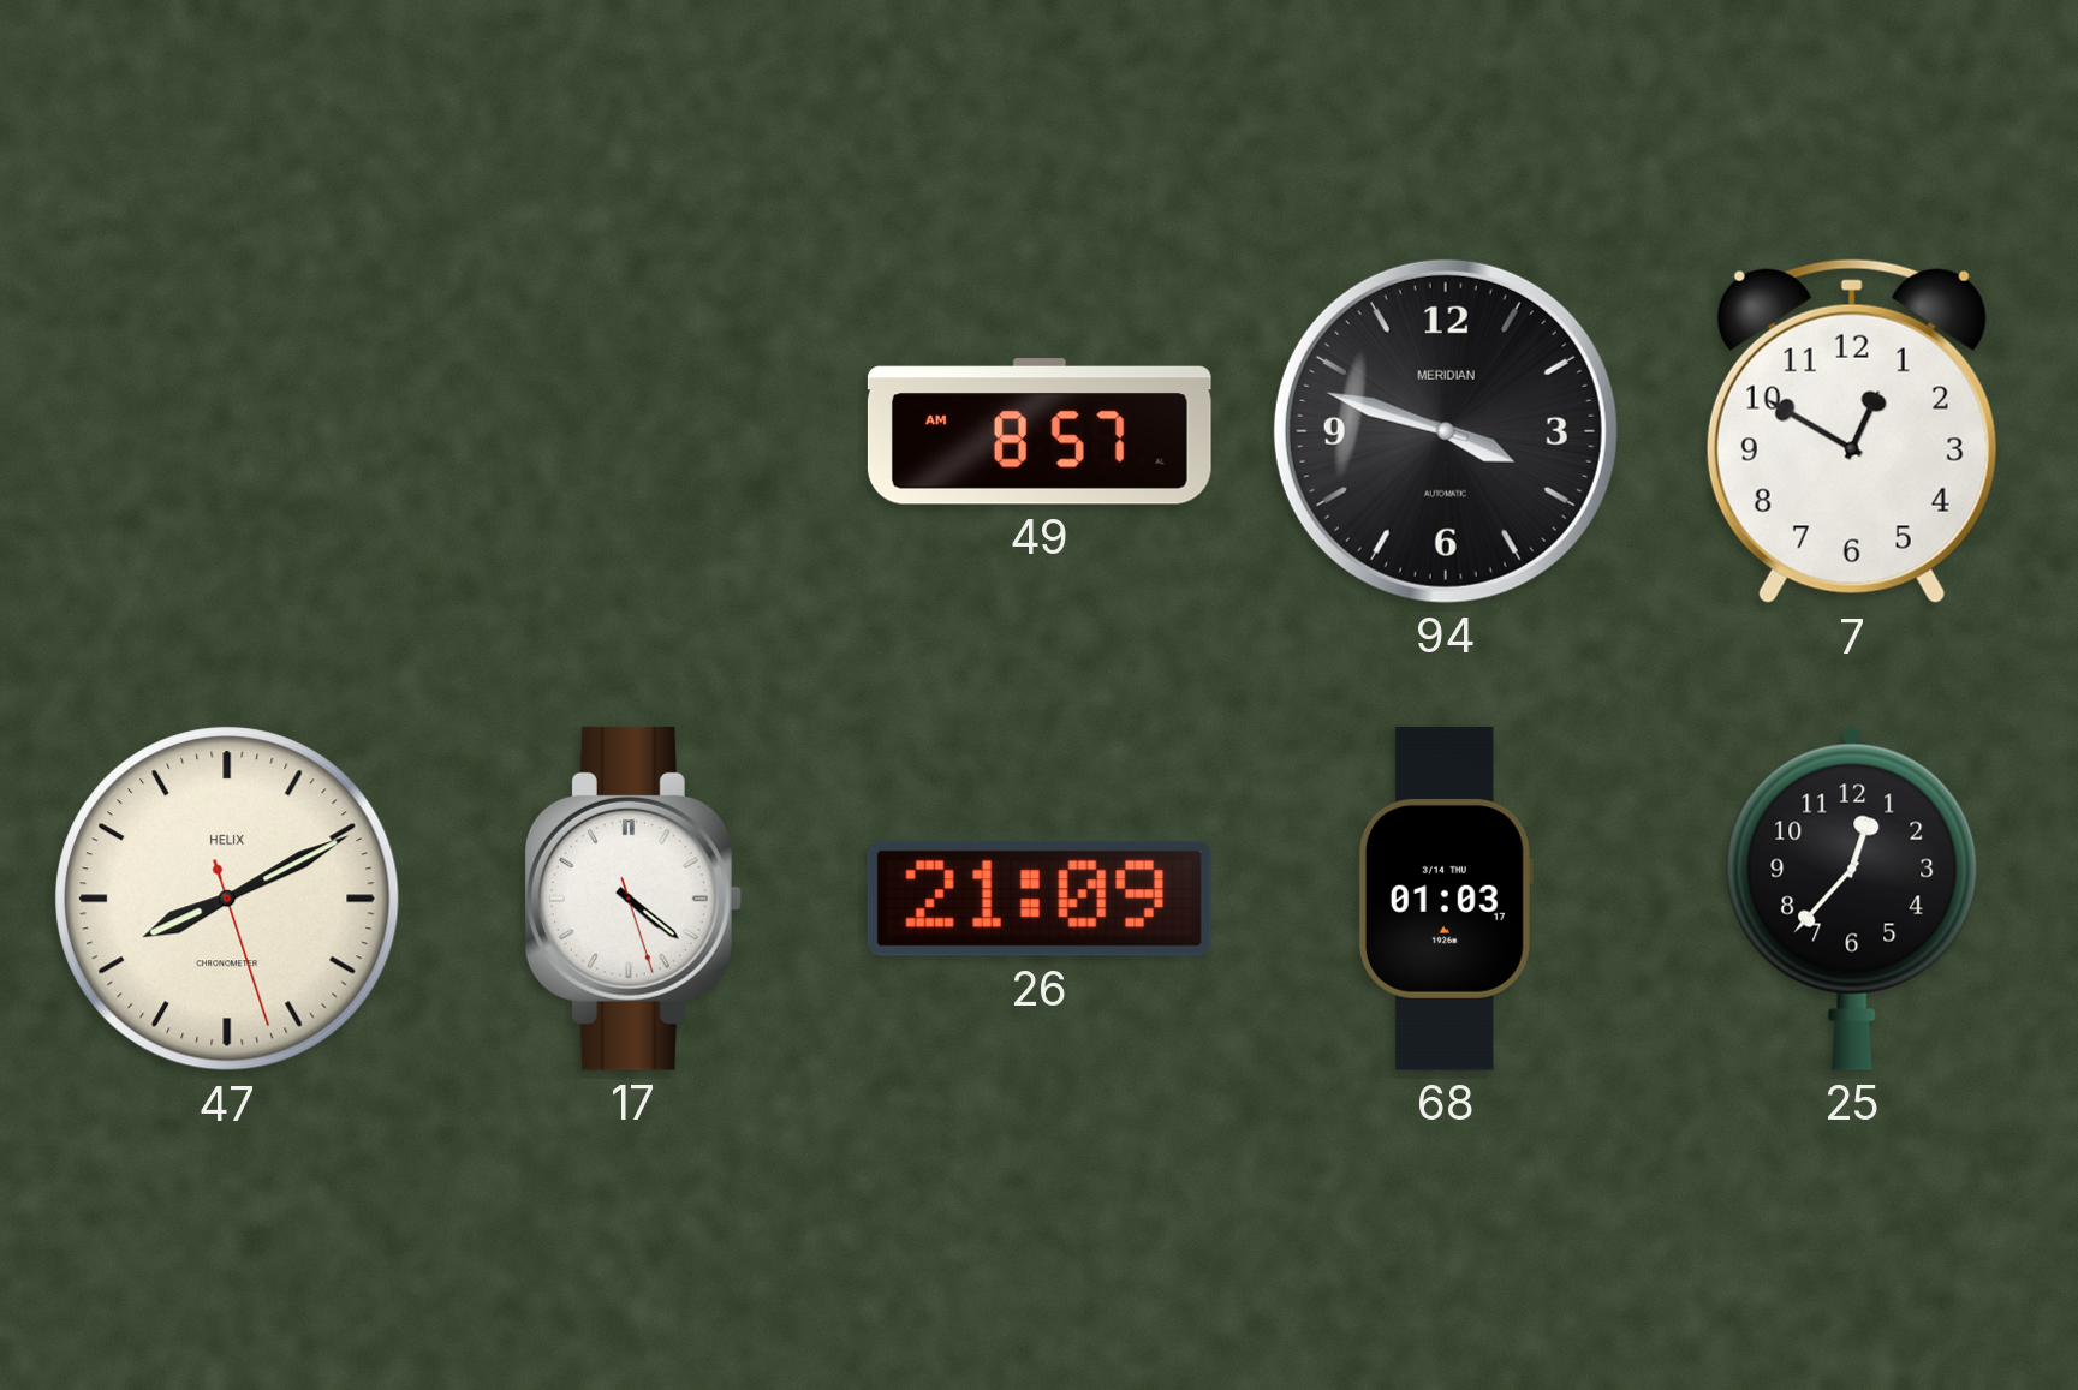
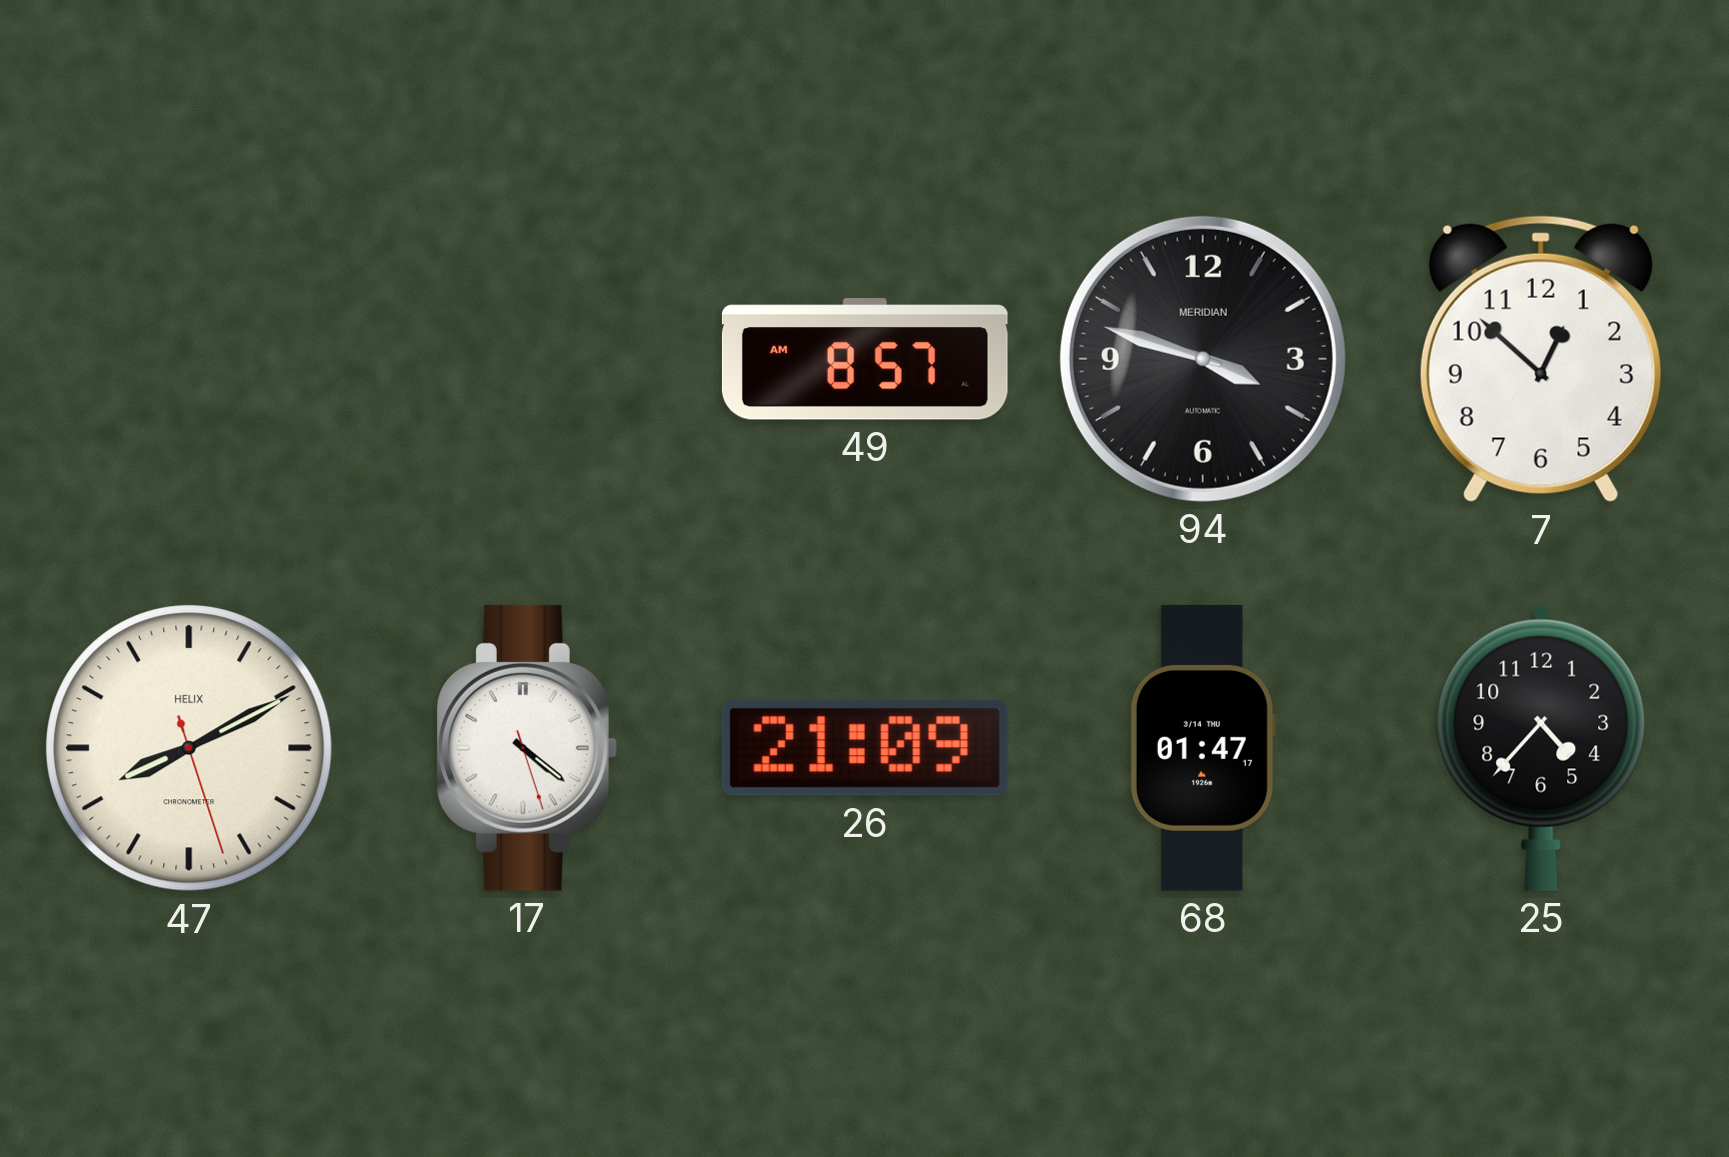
7: 12:50 -> 12:52 (1541, 359)
68: 01:03 -> 01:47 (1203, 748)
25: 12:37 -> 4:37 (1541, 748)
